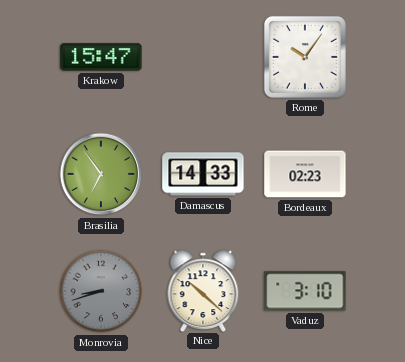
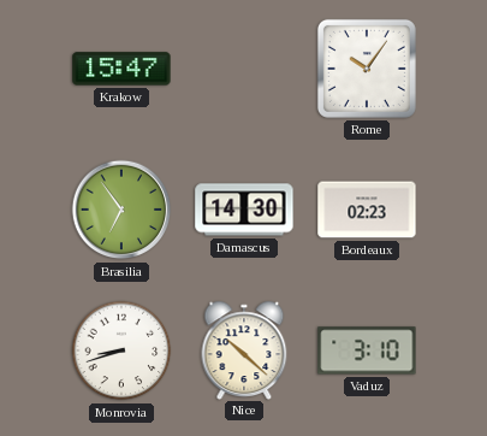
Damascus: 14:33 -> 14:30 (244, 210)
Monrovia dial: grey -> white (121, 350)
